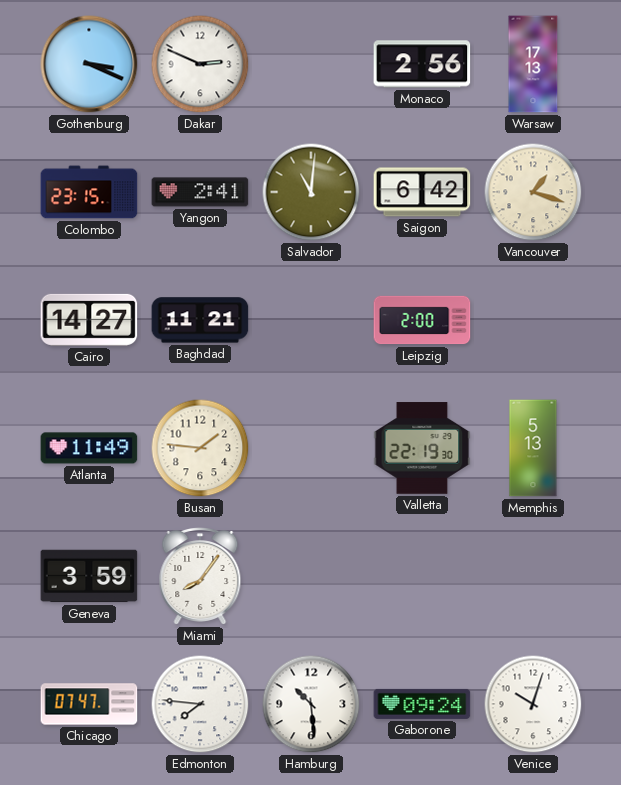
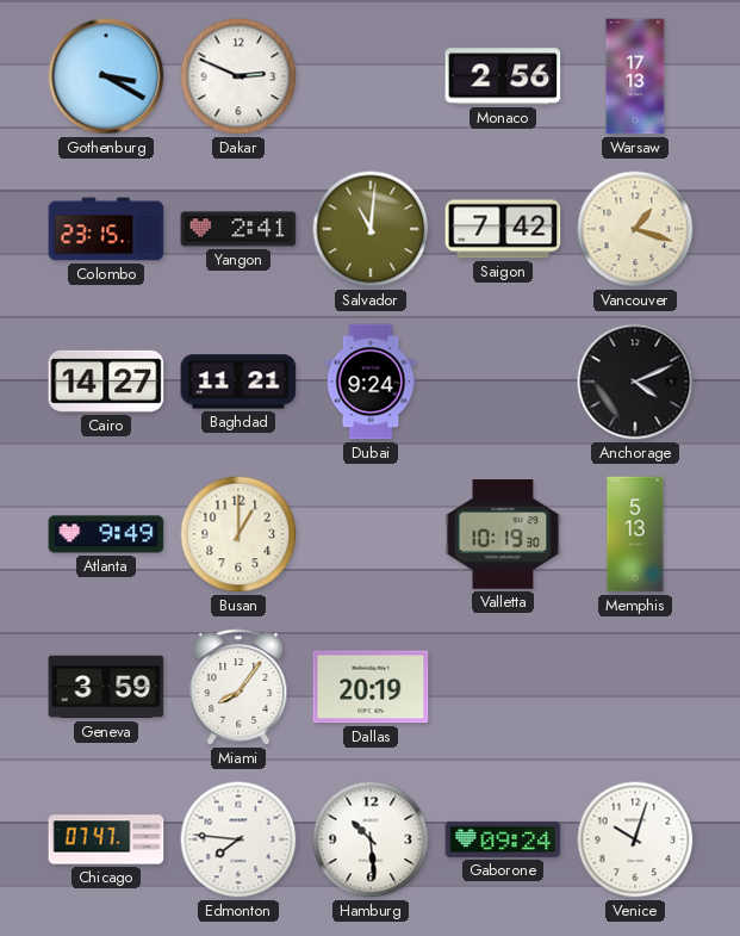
Gothenburg: 3:19 -> 3:20 (106, 76)
Saigon: 6:42 -> 7:42 (503, 229)
Dubai: none -> 9:24 (371, 382)
Leipzig: 2:00 -> none (422, 320)
Anchorage: none -> 4:11 (635, 382)
Atlanta: 11:49 -> 9:49 (106, 534)
Busan: 1:46 -> 1:00 (238, 534)
Valletta: 22:19 -> 10:19 (503, 534)
Dallas: none -> 20:19 (371, 687)
